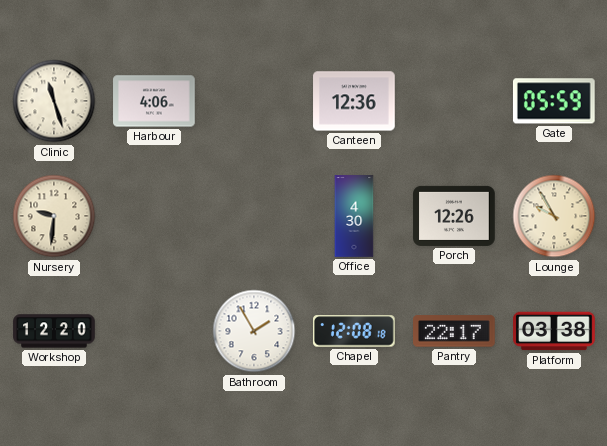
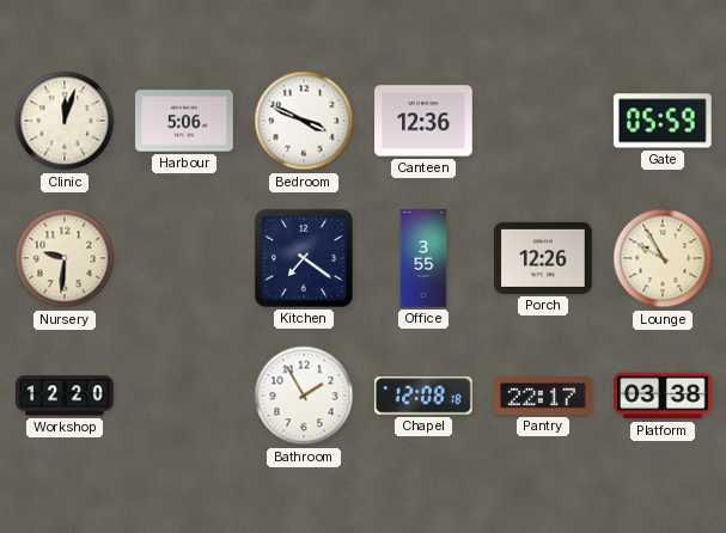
Clinic: 11:27 -> 12:03 (65, 121)
Harbour: 4:06 -> 5:06 (184, 121)
Bedroom: none -> 3:49 (304, 121)
Kitchen: none -> 7:21 (304, 258)
Office: 4:30 -> 3:55 (423, 258)
